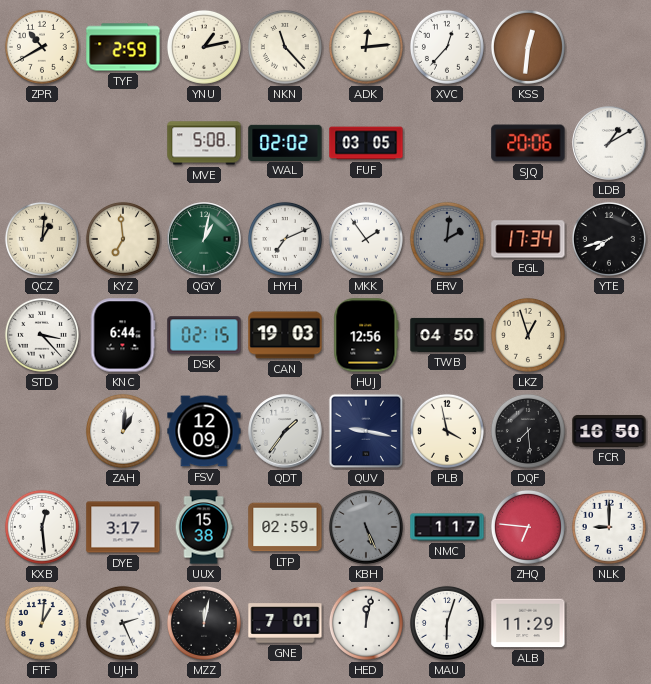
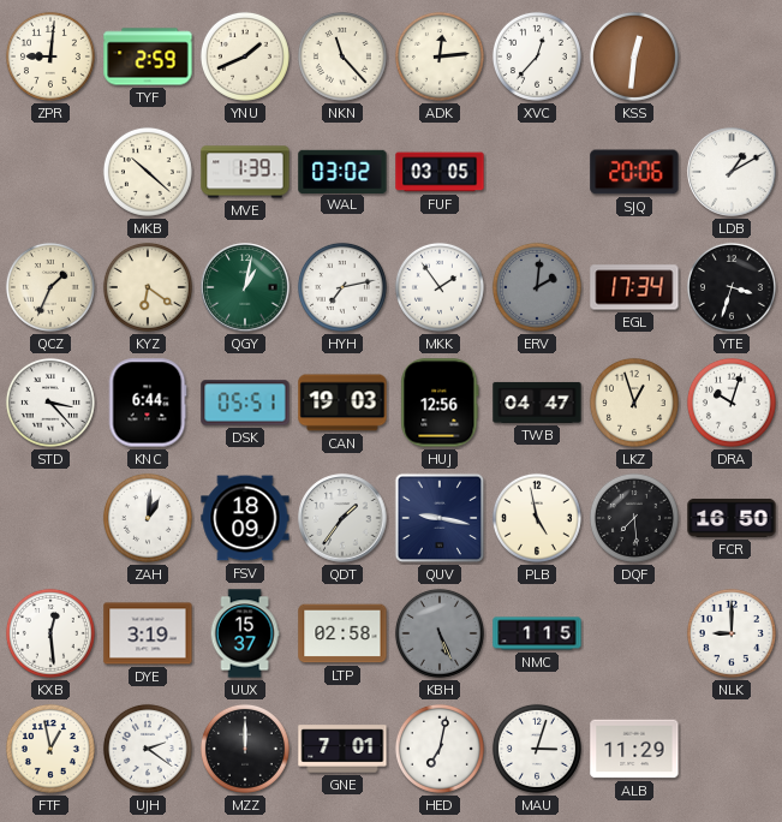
ZPR: 10:40 -> 9:01 (50, 56)
YNU: 1:13 -> 1:41 (245, 56)
MKB: none -> 10:22 (148, 172)
MVE: 5:08 -> 1:39 (245, 172)
WAL: 02:02 -> 03:02 (342, 171)
QCZ: 1:01 -> 1:34 (50, 287)
KYZ: 6:59 -> 6:21 (148, 287)
HYH: 7:11 -> 7:13 (342, 287)
YTE: 7:42 -> 3:33 (732, 287)
DSK: 02:15 -> 05:51 (245, 403)
TWB: 04:50 -> 04:47 (537, 403)
DRA: none -> 10:03 (732, 403)
FSV: 12:09 -> 18:09 (245, 518)
PLB: 3:58 -> 4:58 (537, 518)
DYE: 3:17 -> 3:19 (148, 633)
UUX: 15:38 -> 15:37 (245, 633)
LTP: 02:59 -> 02:58 (342, 633)
NMC: 1:17 -> 1:15 (537, 633)
ZHQ: 6:46 -> none (528, 527)
FTF: 1:01 -> 12:58 (50, 749)
UJH: 2:26 -> 2:21 (148, 749)
MZZ: 12:02 -> 12:00 (245, 749)
HED: 12:02 -> 7:02 (440, 749)
MAU: 6:03 -> 3:03 (537, 749)
